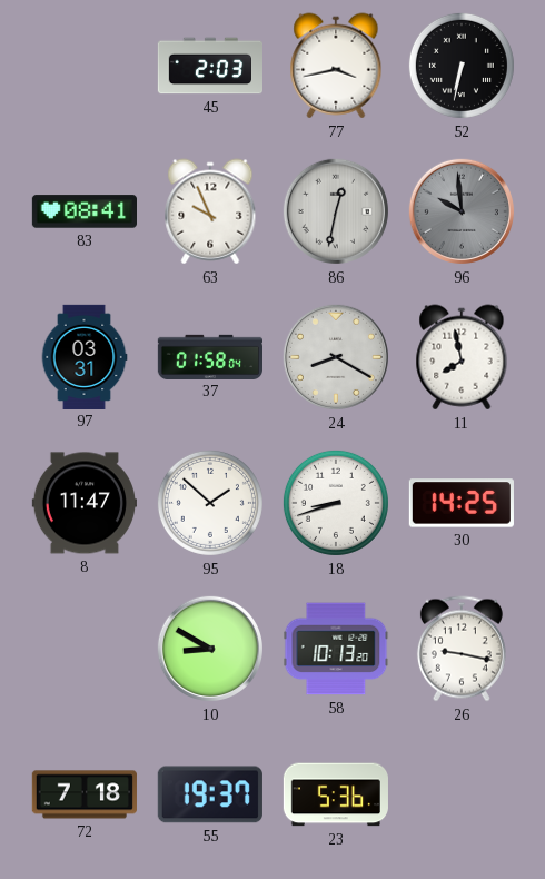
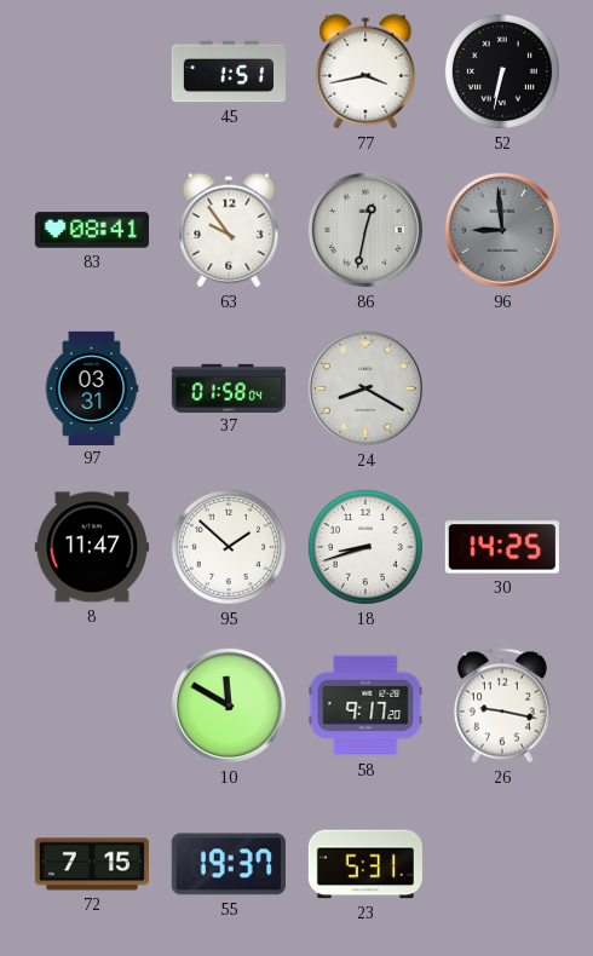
45: 2:03 -> 1:51 (228, 71)
63: 9:56 -> 9:54 (229, 230)
96: 9:59 -> 8:59 (502, 230)
11: 7:58 -> none (462, 357)
10: 8:50 -> 11:50 (229, 706)
58: 10:13 -> 9:17 (365, 706)
72: 7:18 -> 7:15 (92, 864)
23: 5:36 -> 5:31 (364, 864)
